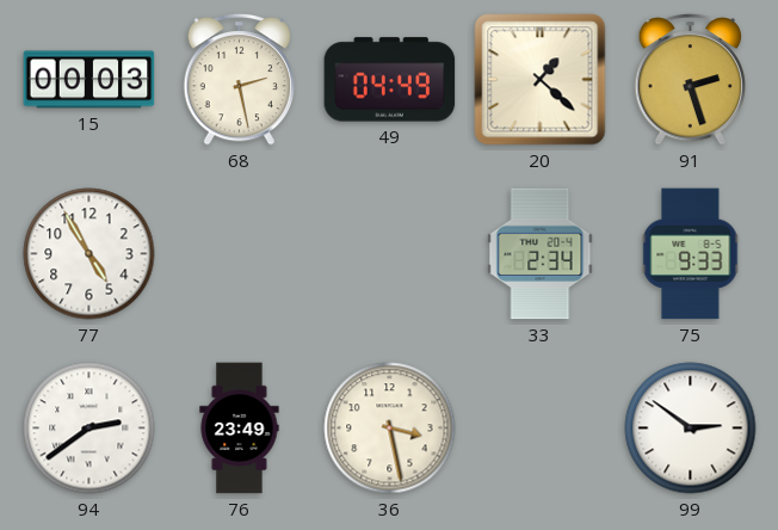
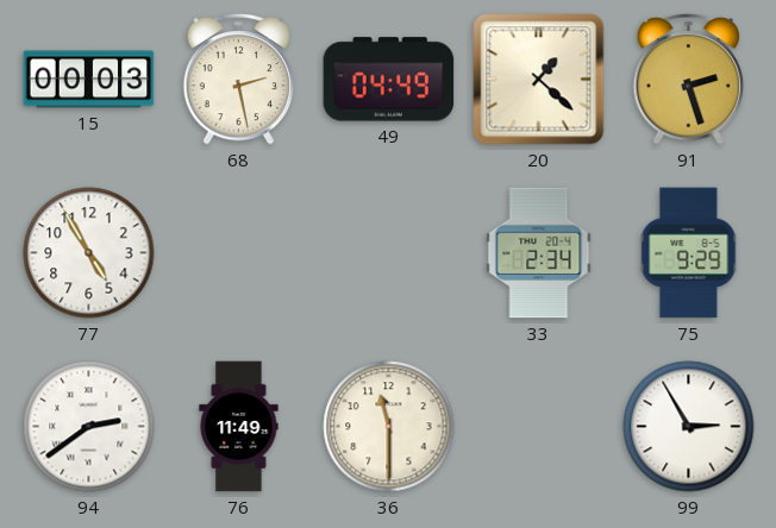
75: 9:33 -> 9:29 (689, 253)
76: 23:49 -> 11:49 (239, 427)
36: 3:28 -> 11:30 (389, 427)
99: 2:51 -> 2:55 (689, 427)
